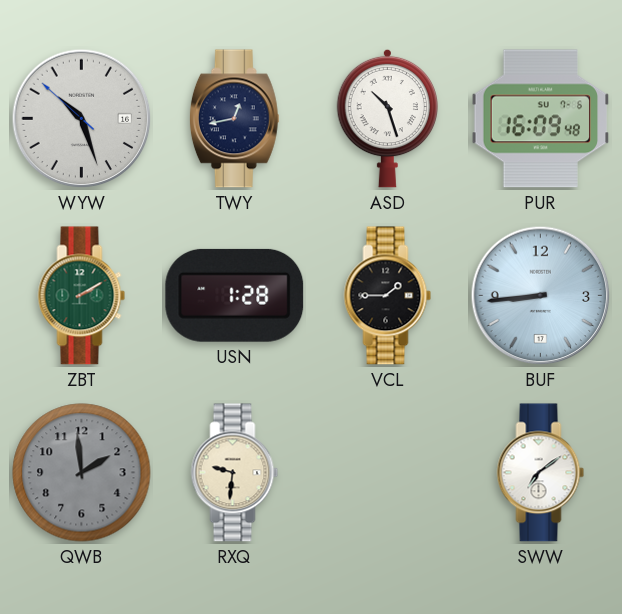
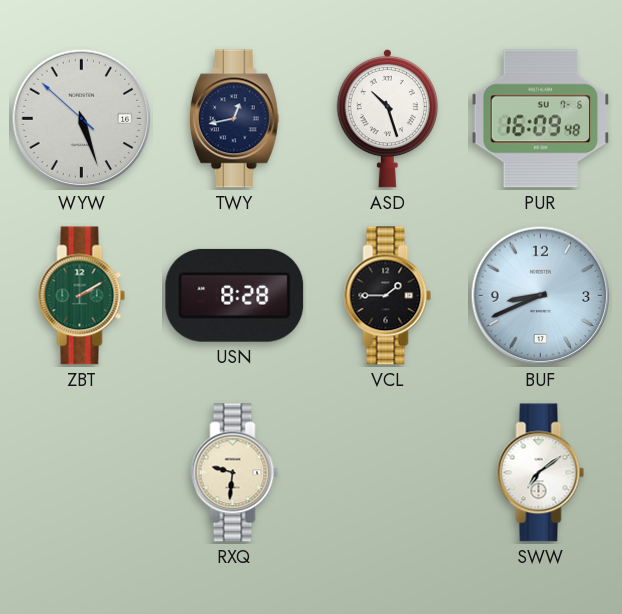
WYW: 10:26 -> 5:26 (82, 119)
USN: 1:28 -> 8:28 (235, 295)
BUF: 8:44 -> 8:41 (541, 296)
QWB: 1:59 -> none (82, 473)
